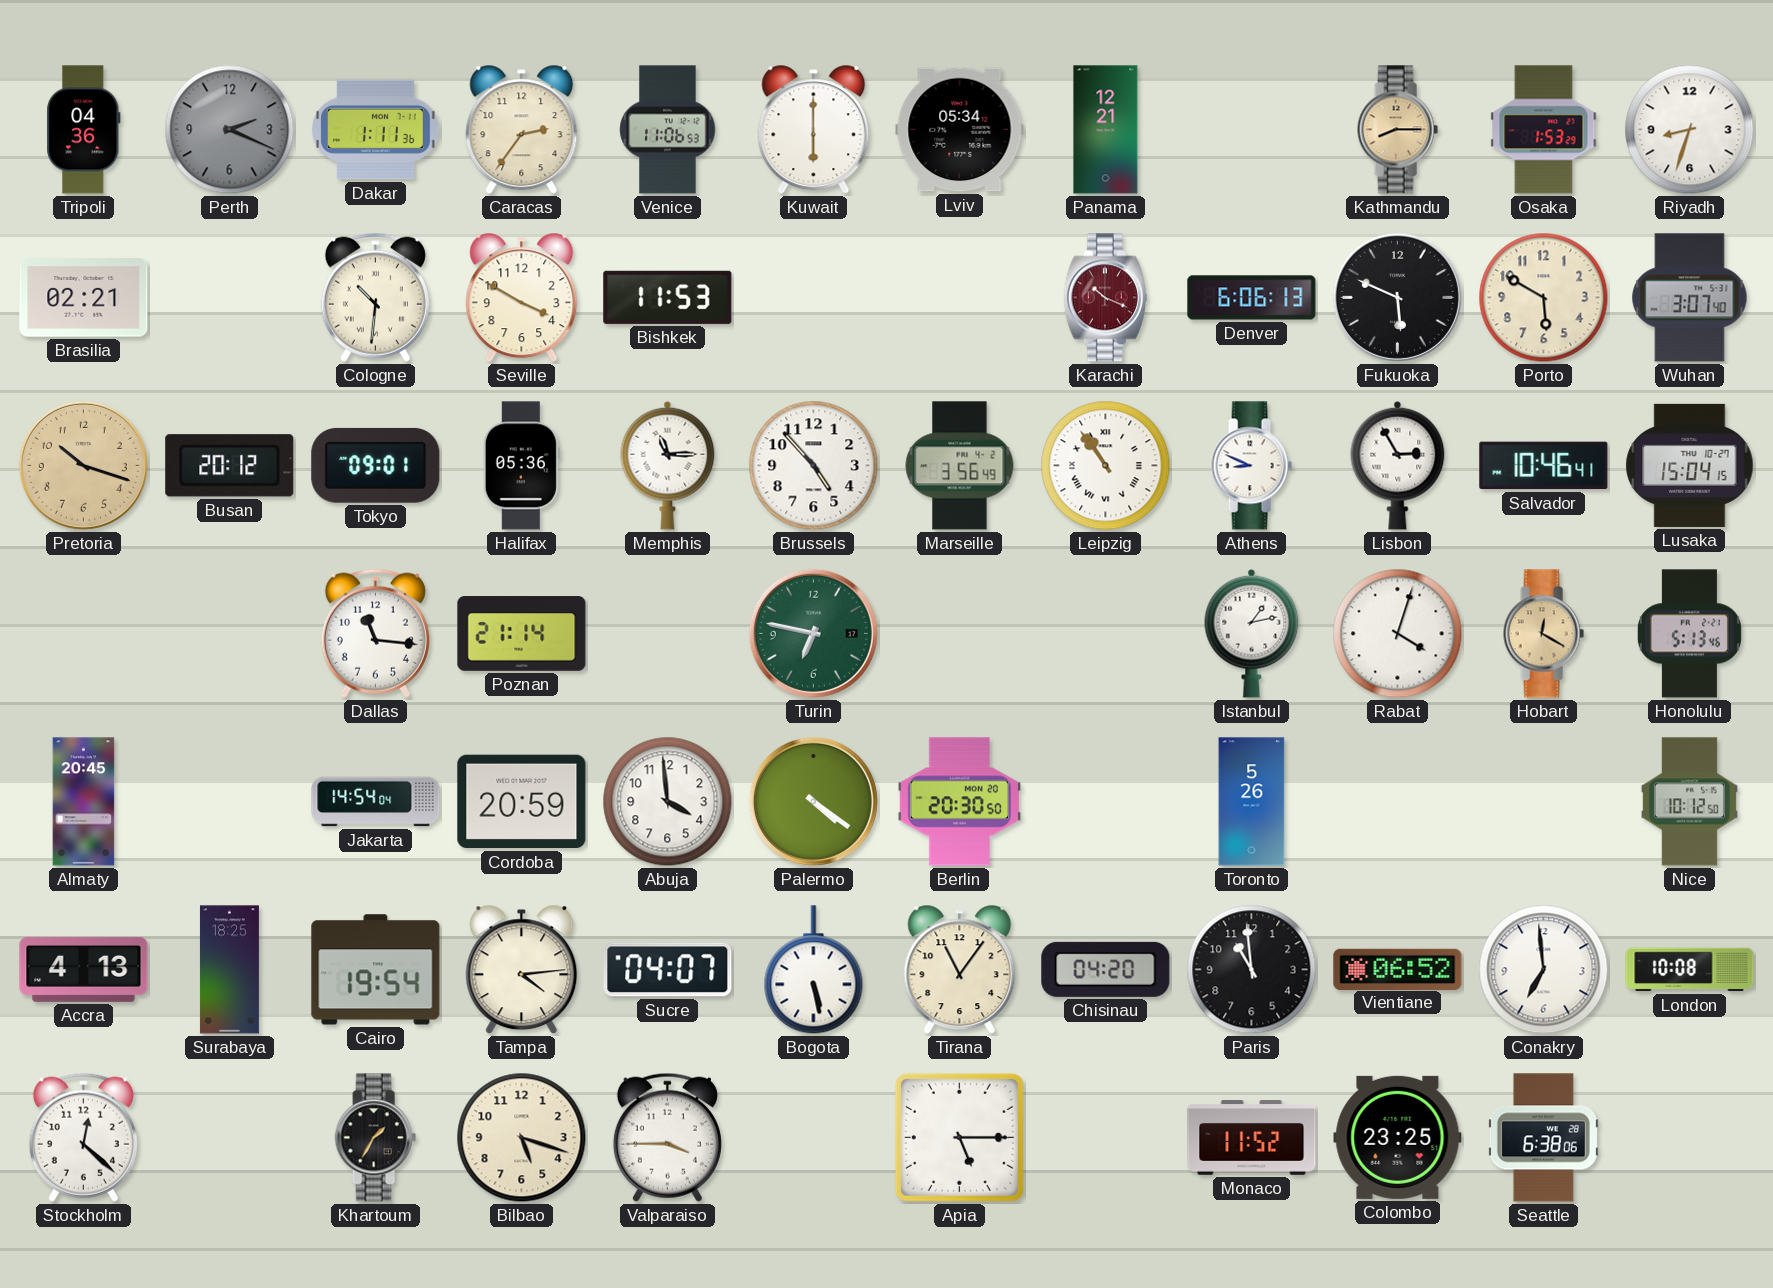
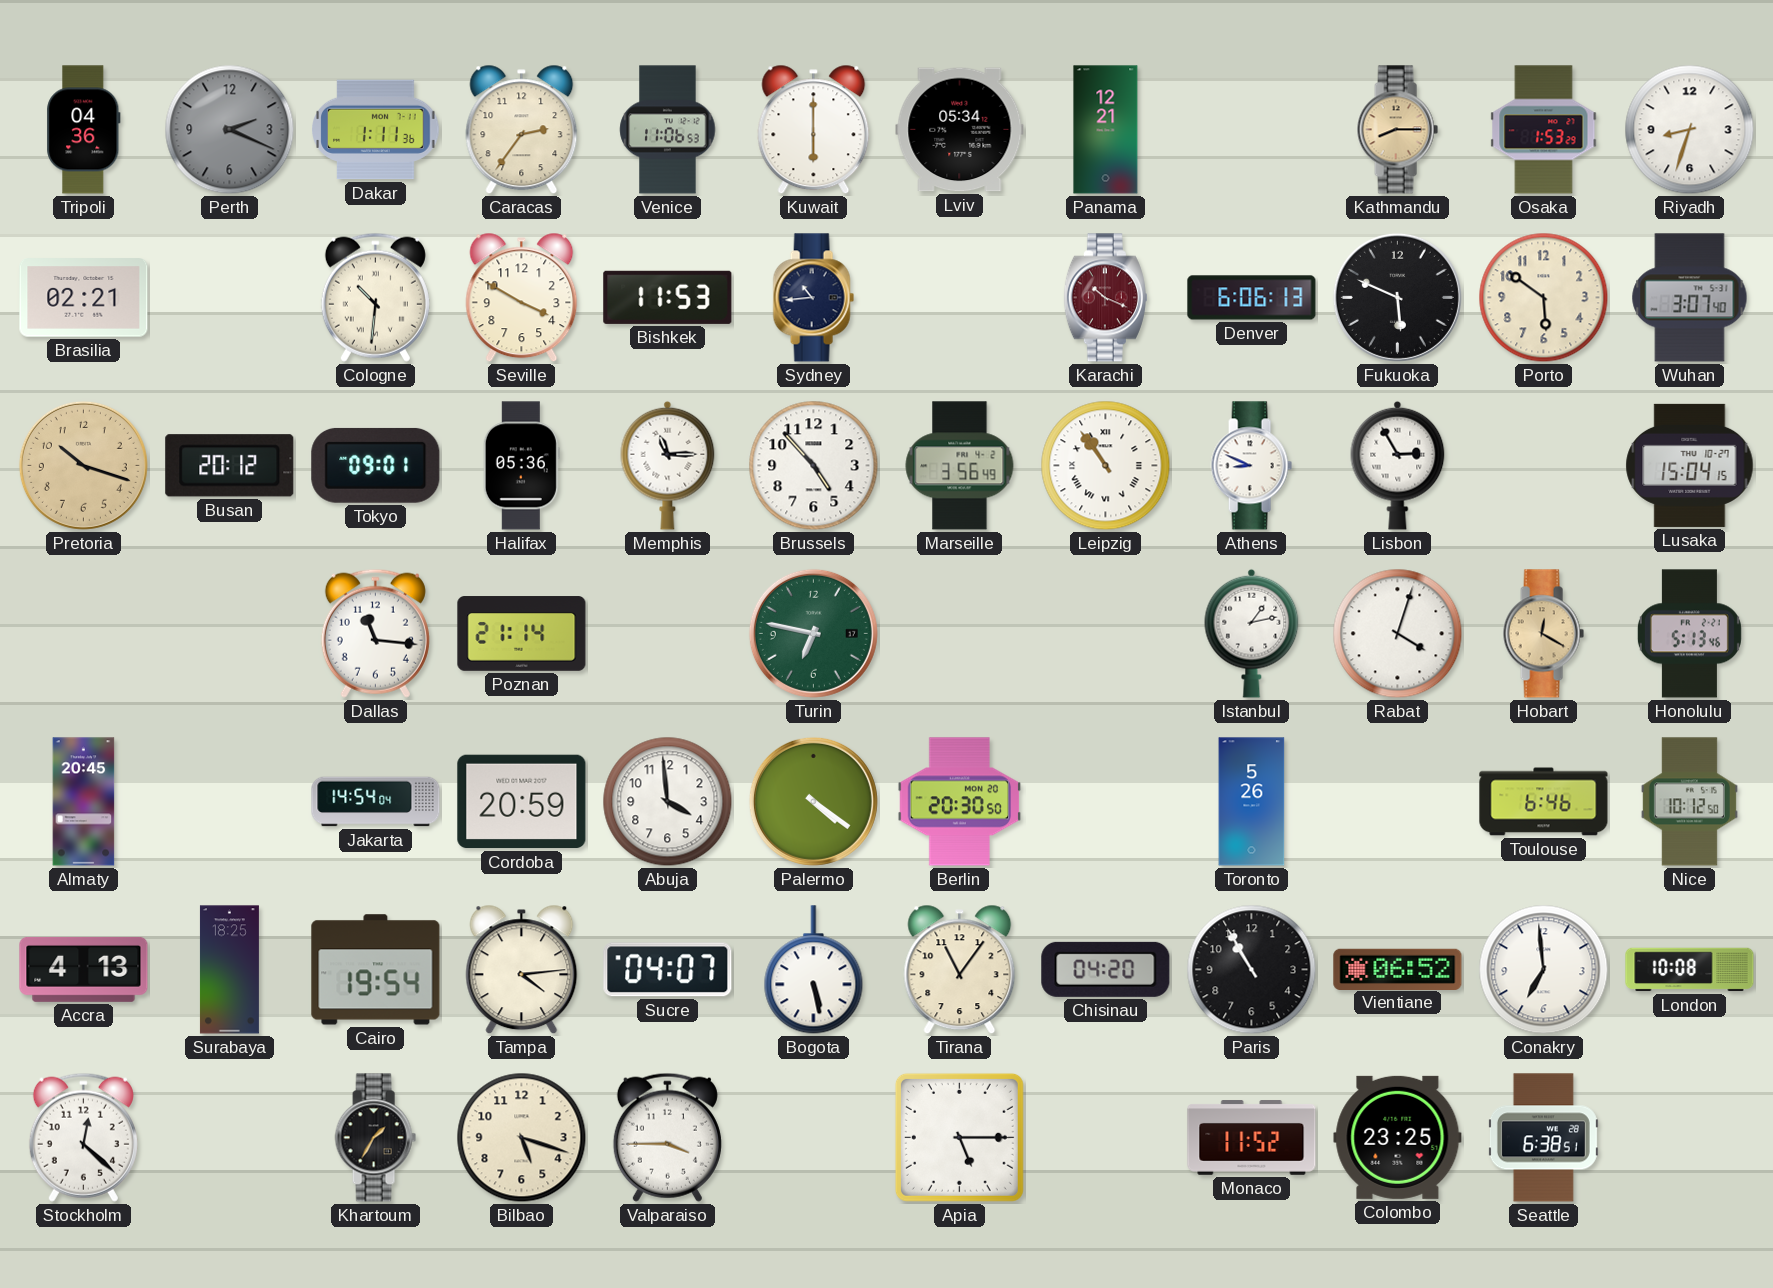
Sydney: none -> 10:44 (813, 298)
Porto: 5:50 -> 5:51 (1544, 298)
Salvador: 10:46 -> none (1544, 466)
Toulouse: none -> 6:46 (1544, 802)
Paris: 10:59 -> 10:55 (1252, 970)
Seattle: 6:38:06 -> 6:38:51 (1543, 1138)
